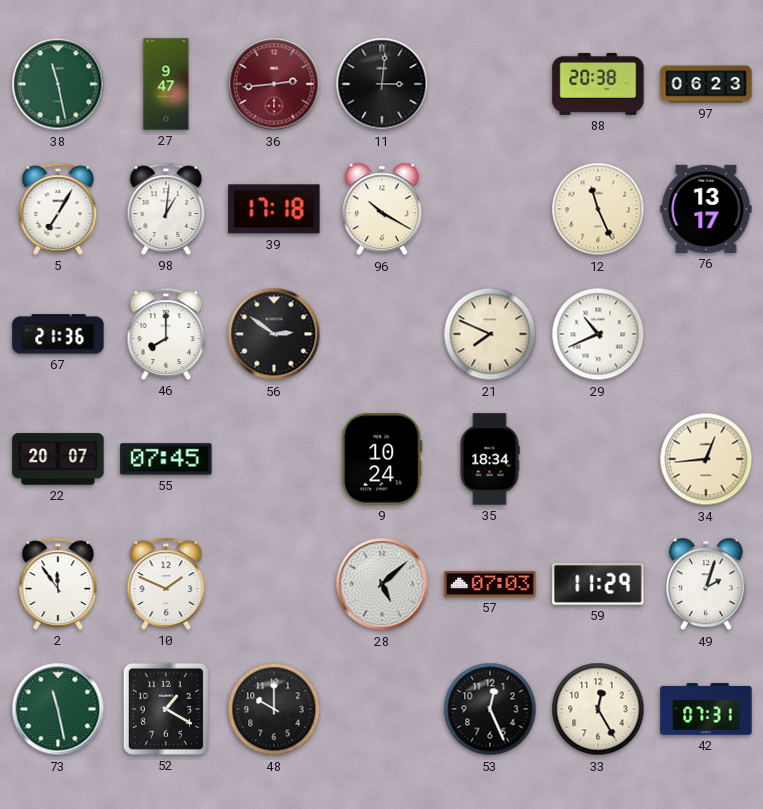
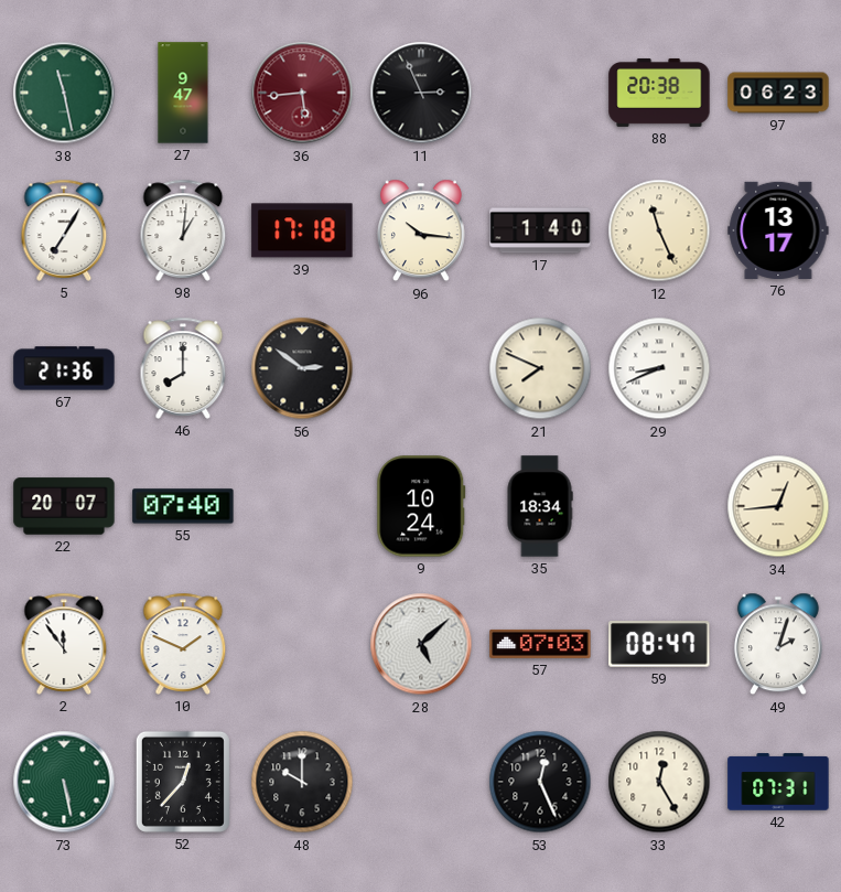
36: 2:44 -> 5:44 (302, 93)
11: 3:01 -> 2:56 (421, 93)
96: 10:20 -> 10:16 (421, 230)
17: none -> 1:40 (540, 230)
29: 10:41 -> 8:41 (659, 368)
55: 07:45 -> 07:40 (183, 506)
59: 11:29 -> 08:47 (659, 644)
73: 11:28 -> 5:28 (64, 782)
52: 1:20 -> 12:37 (183, 782)
